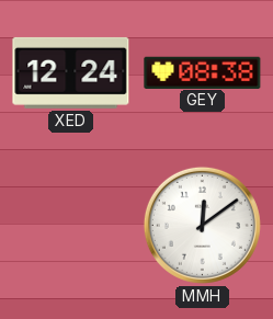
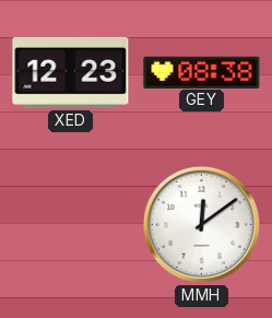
XED: 12:24 -> 12:23 (71, 72)
